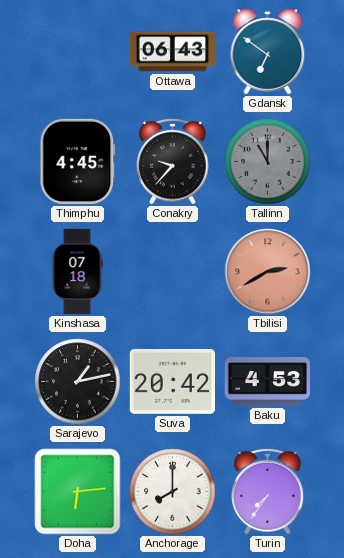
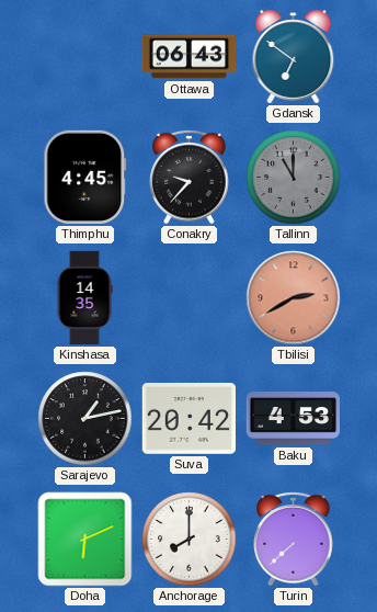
Kinshasa: 07:18 -> 14:35 (84, 298)
Doha: 6:14 -> 6:11 (85, 540)
Turin: 7:36 -> 7:38 (294, 539)
